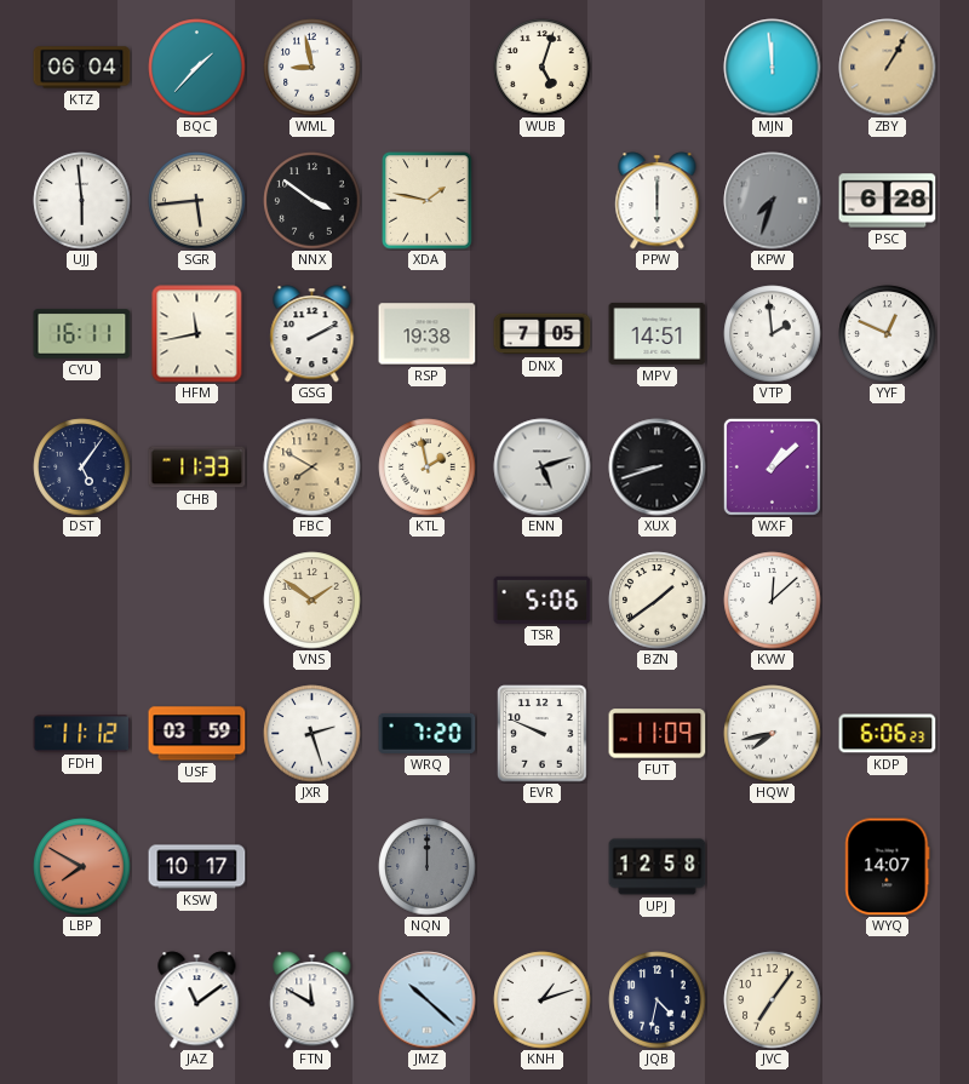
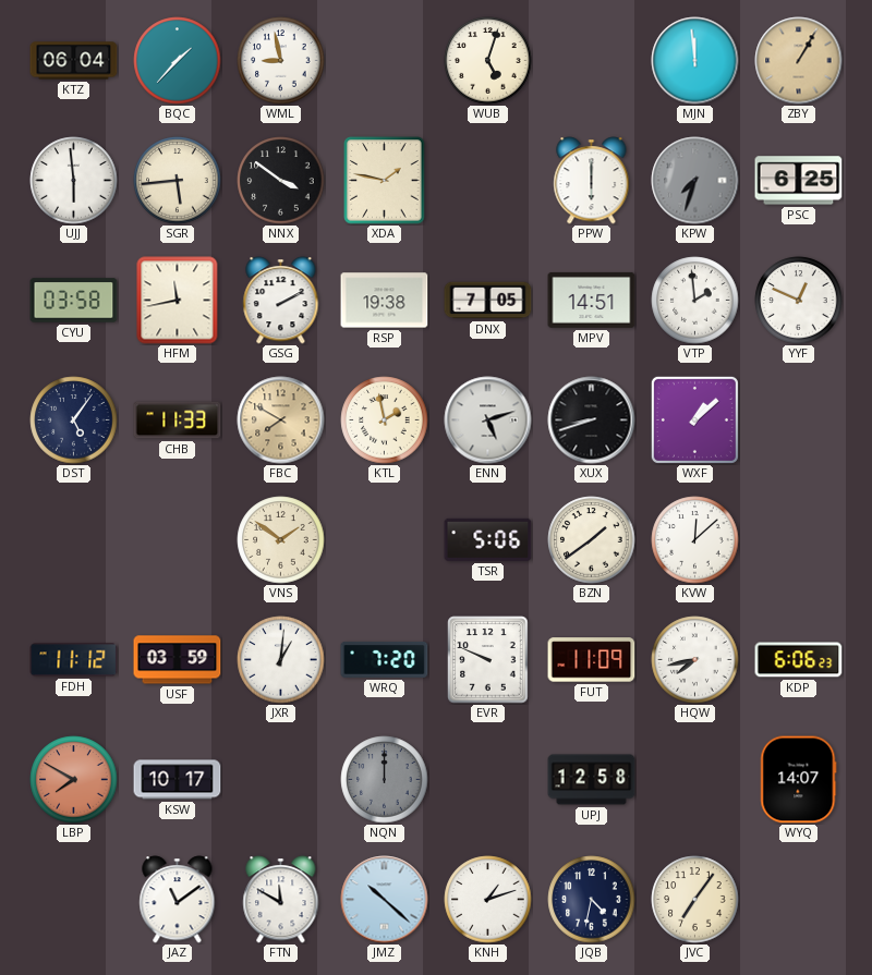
PSC: 6:28 -> 6:25 (799, 181)
CYU: 16:11 -> 03:58 (74, 301)
JXR: 2:27 -> 1:01 (281, 660)
